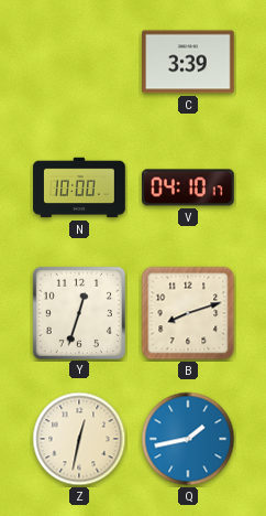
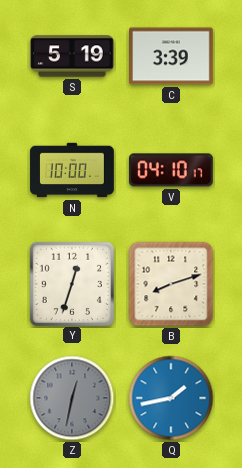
S: none -> 5:19 (72, 56)
Z dial: cream -> grey (72, 398)
